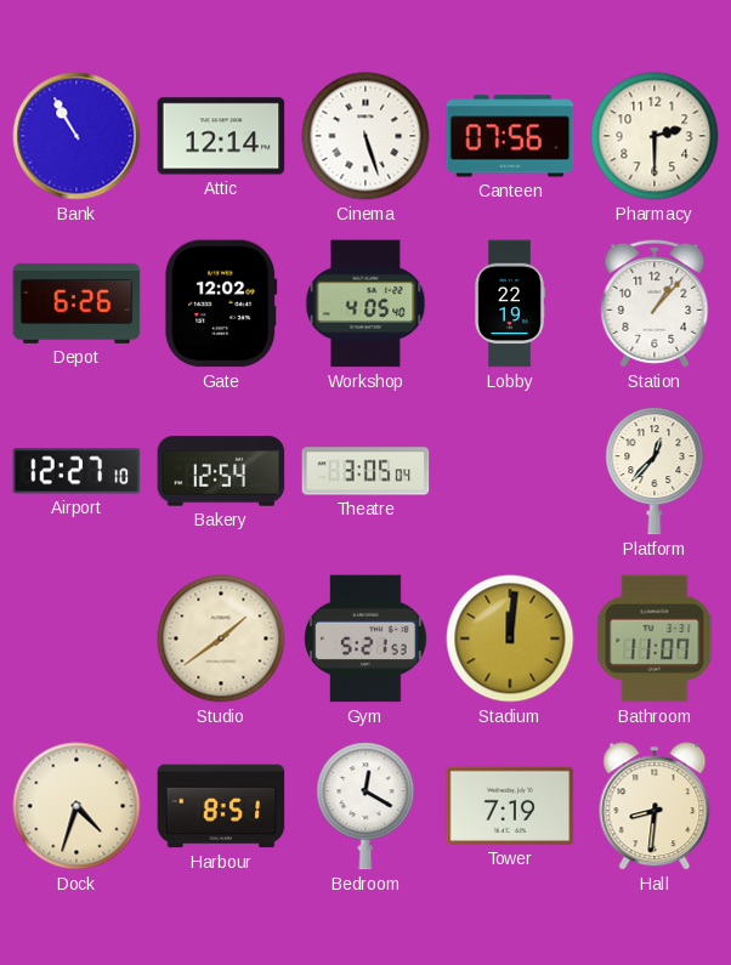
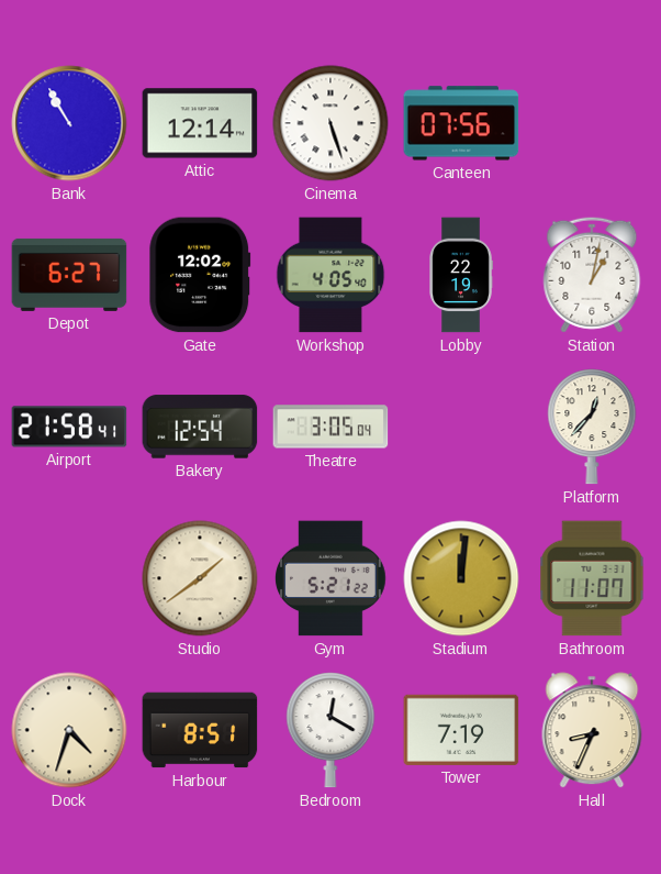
Pharmacy: 2:30 -> none (654, 136)
Depot: 6:26 -> 6:27 (69, 275)
Station: 1:07 -> 1:02 (592, 275)
Airport: 12:27 -> 21:58 (69, 427)
Gym: 5:21:53 -> 5:21:22 (332, 578)
Hall: 8:31 -> 8:34 (592, 730)
